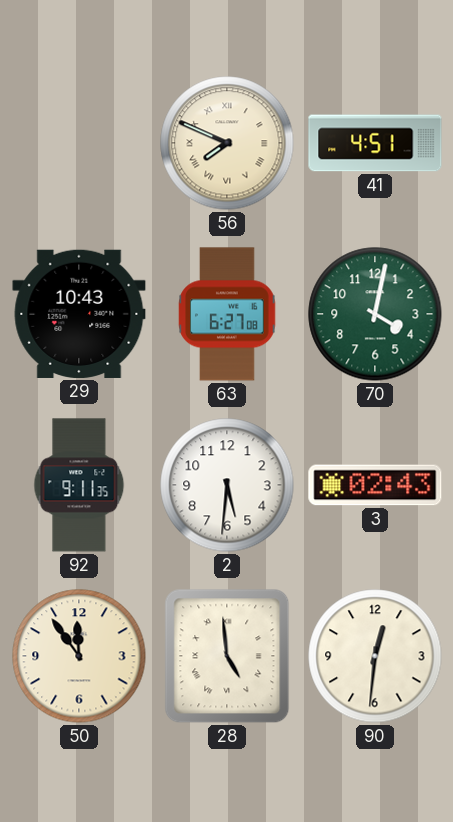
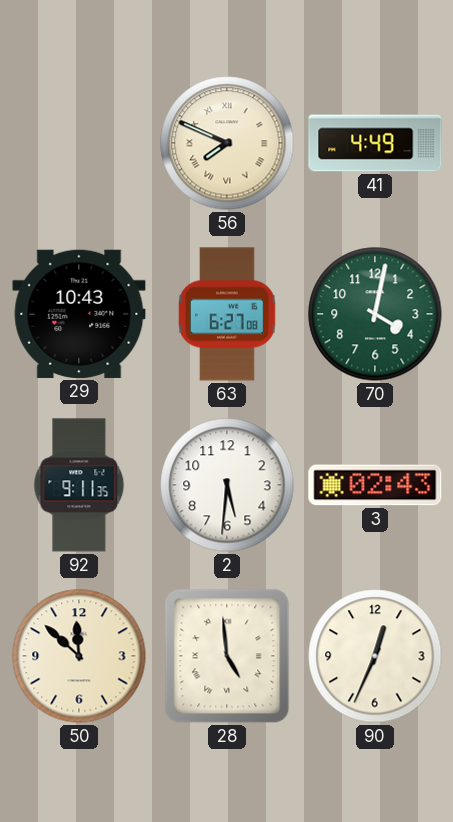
41: 4:51 -> 4:49 (375, 143)
50: 11:54 -> 11:52 (79, 656)
90: 12:31 -> 12:34 (375, 656)
